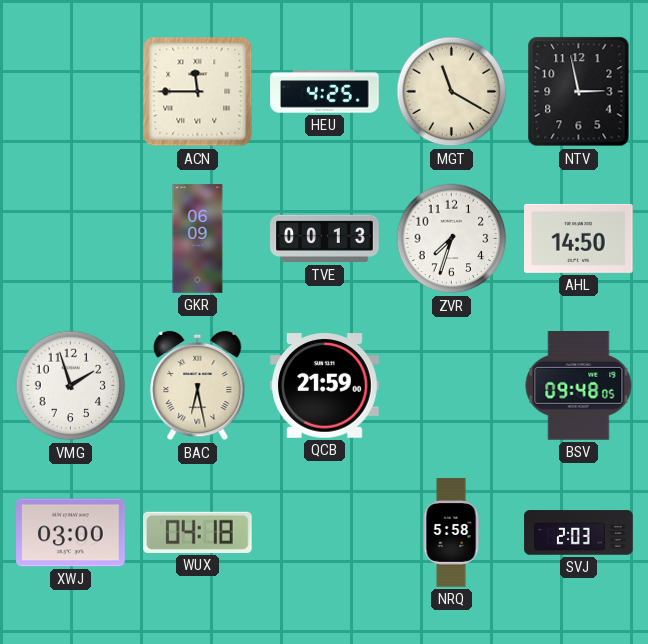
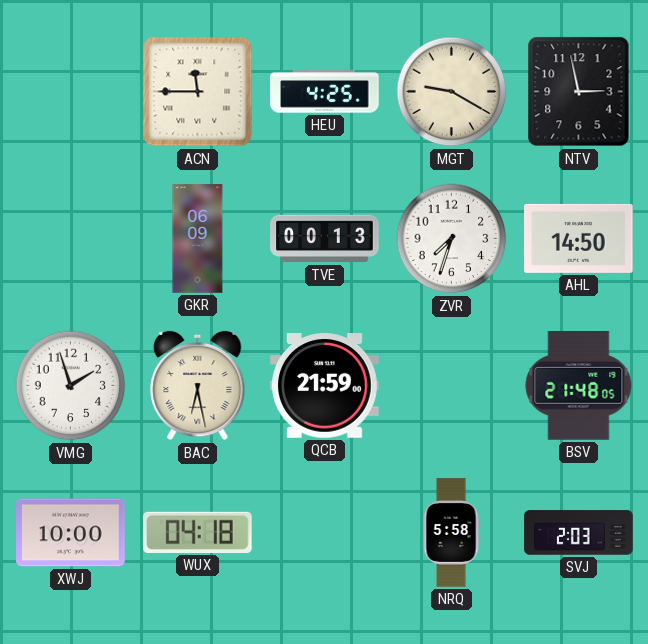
MGT: 11:20 -> 9:20 (452, 92)
BSV: 09:48 -> 21:48 (579, 386)
XWJ: 03:00 -> 10:00 (71, 533)
